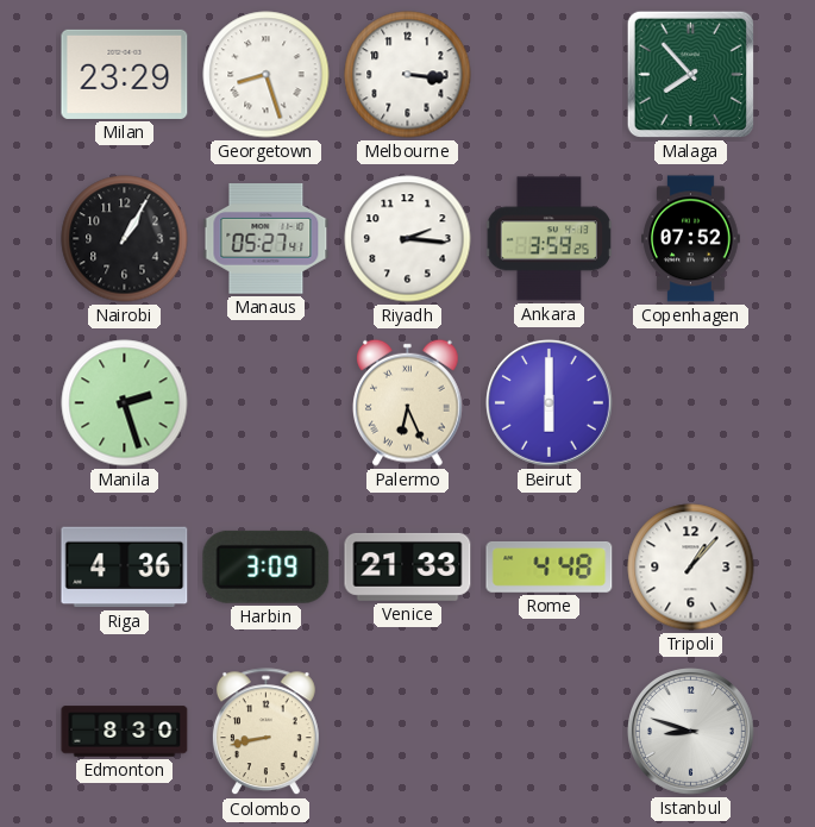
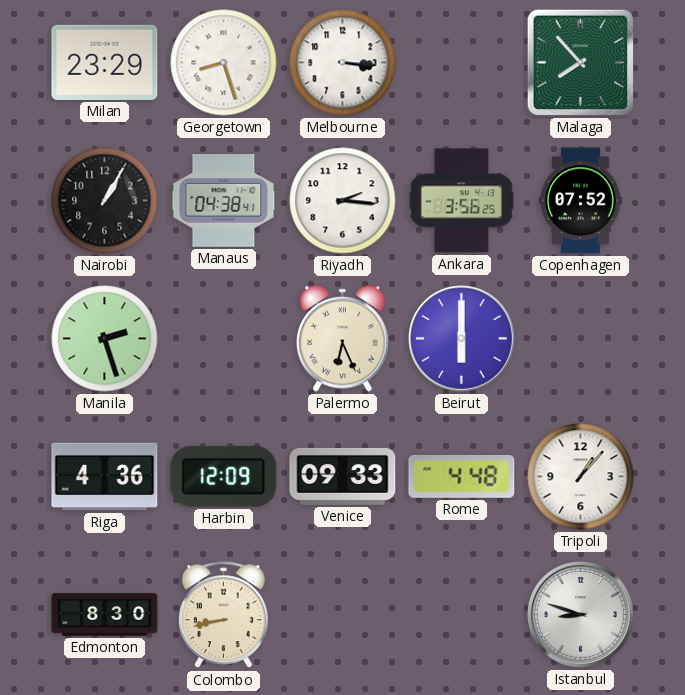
Manaus: 05:27 -> 04:38 (224, 201)
Ankara: 3:59 -> 3:56 (461, 201)
Harbin: 3:09 -> 12:09 (224, 476)
Venice: 21:33 -> 09:33 (343, 476)
